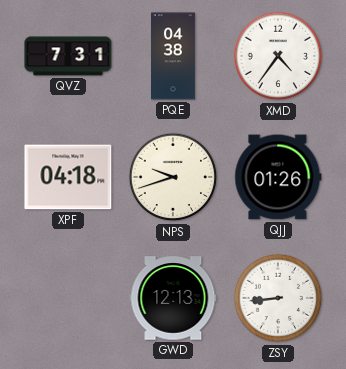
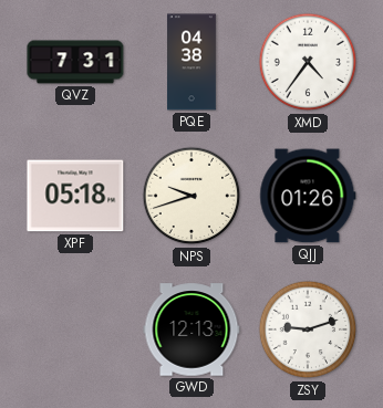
XPF: 04:18 -> 05:18 (75, 196)
ZSY: 8:44 -> 9:12 (308, 329)
